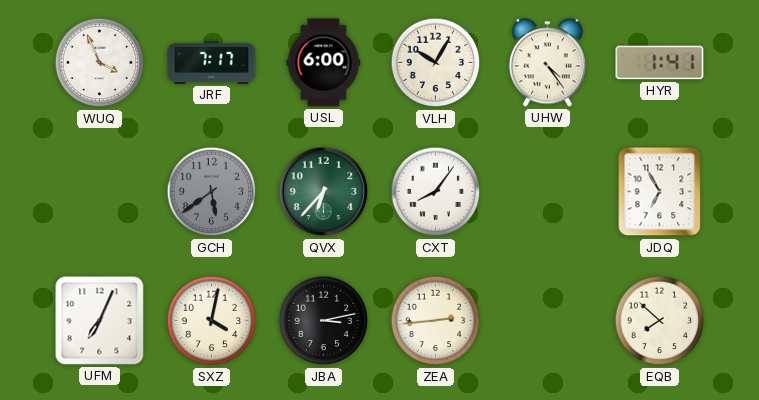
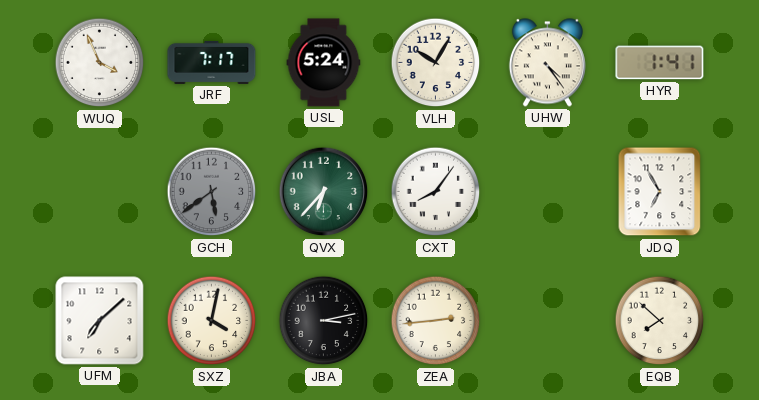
USL: 6:00 -> 5:24 (324, 63)
UFM: 7:04 -> 7:08 (100, 321)
